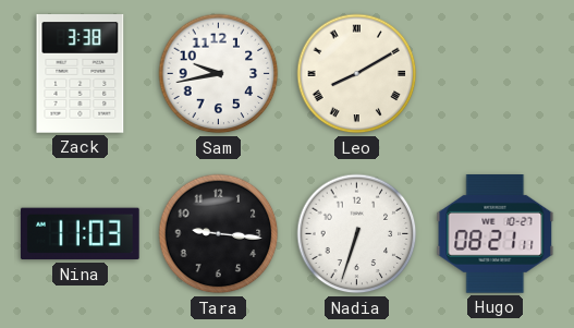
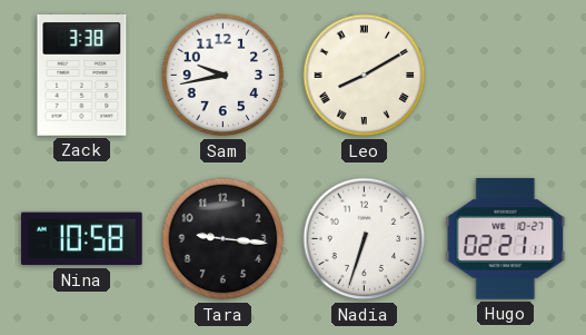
Nina: 11:03 -> 10:58 (81, 239)
Hugo: 08:21 -> 02:21 (506, 239)
